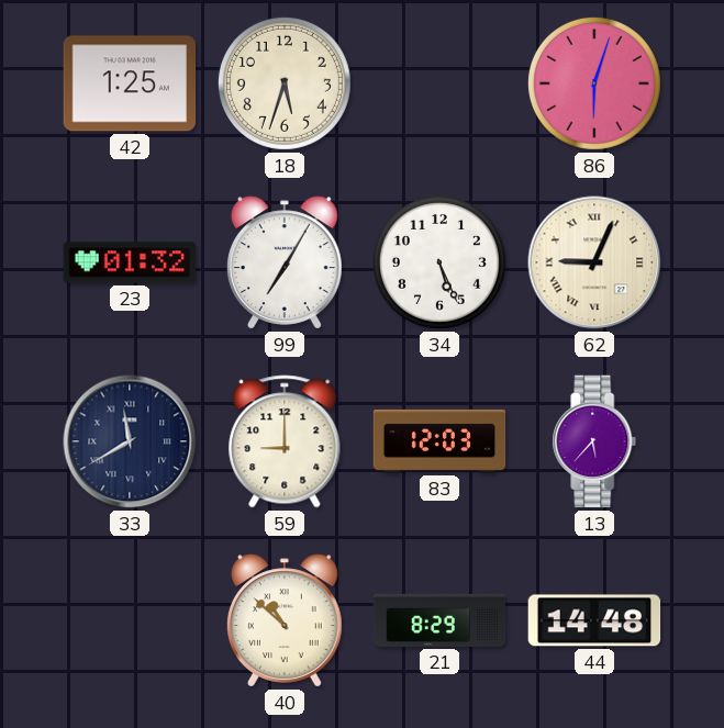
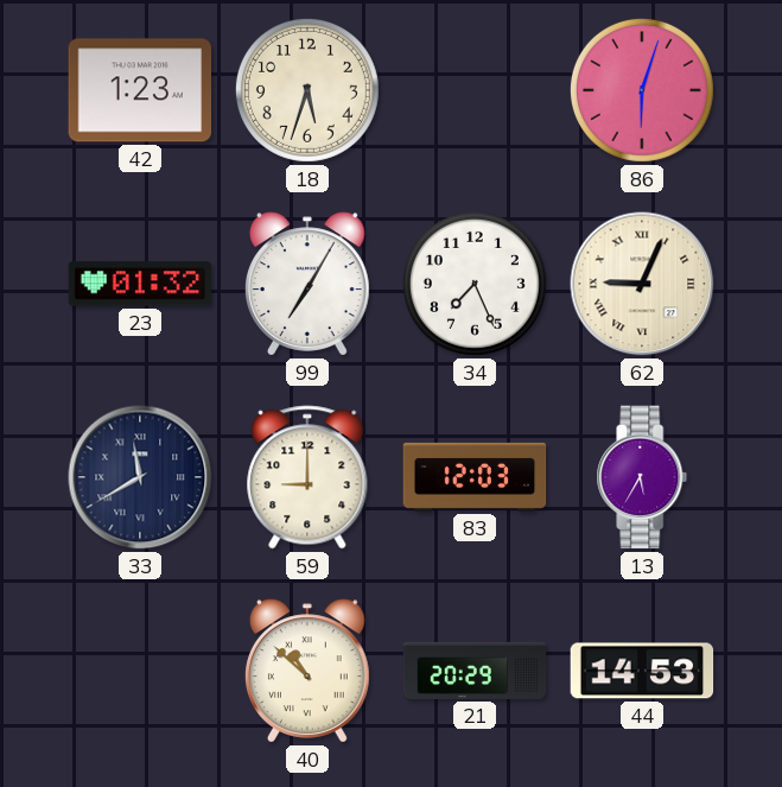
42: 1:25 -> 1:23 (140, 90)
34: 5:26 -> 7:26 (475, 284)
13: 5:37 -> 5:35 (642, 477)
21: 8:29 -> 20:29 (475, 671)
44: 14:48 -> 14:53 (642, 671)
